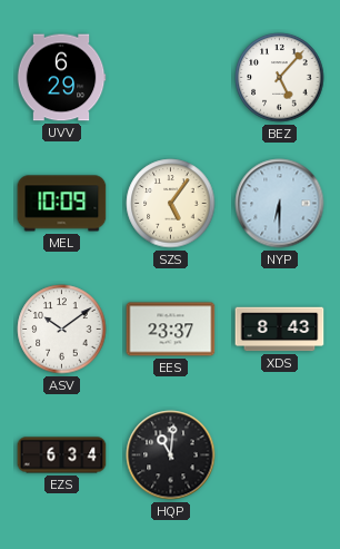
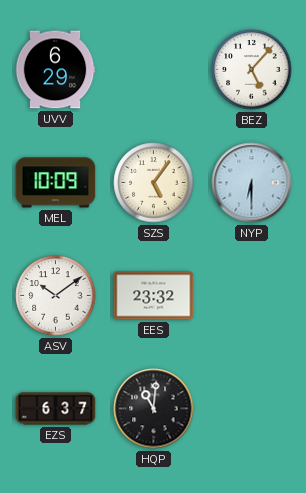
EES: 23:37 -> 23:32 (154, 296)
XDS: 8:43 -> none (280, 330)
EZS: 6:34 -> 6:37 (56, 409)
